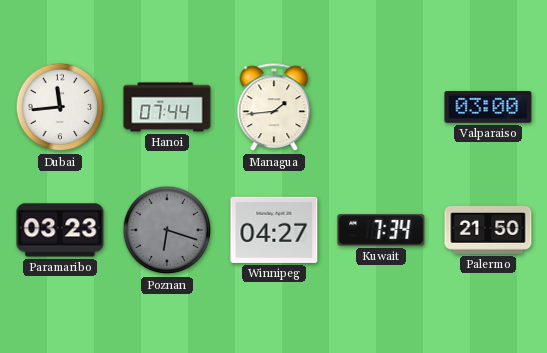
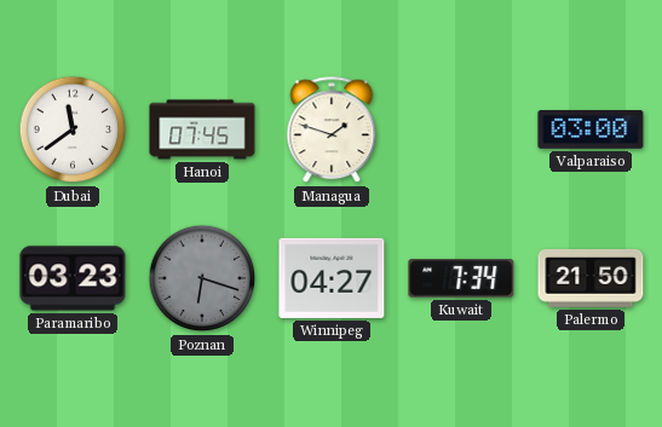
Dubai: 11:44 -> 11:39 (73, 129)
Hanoi: 07:44 -> 07:45 (202, 129)
Managua: 1:44 -> 1:48 (332, 131)
